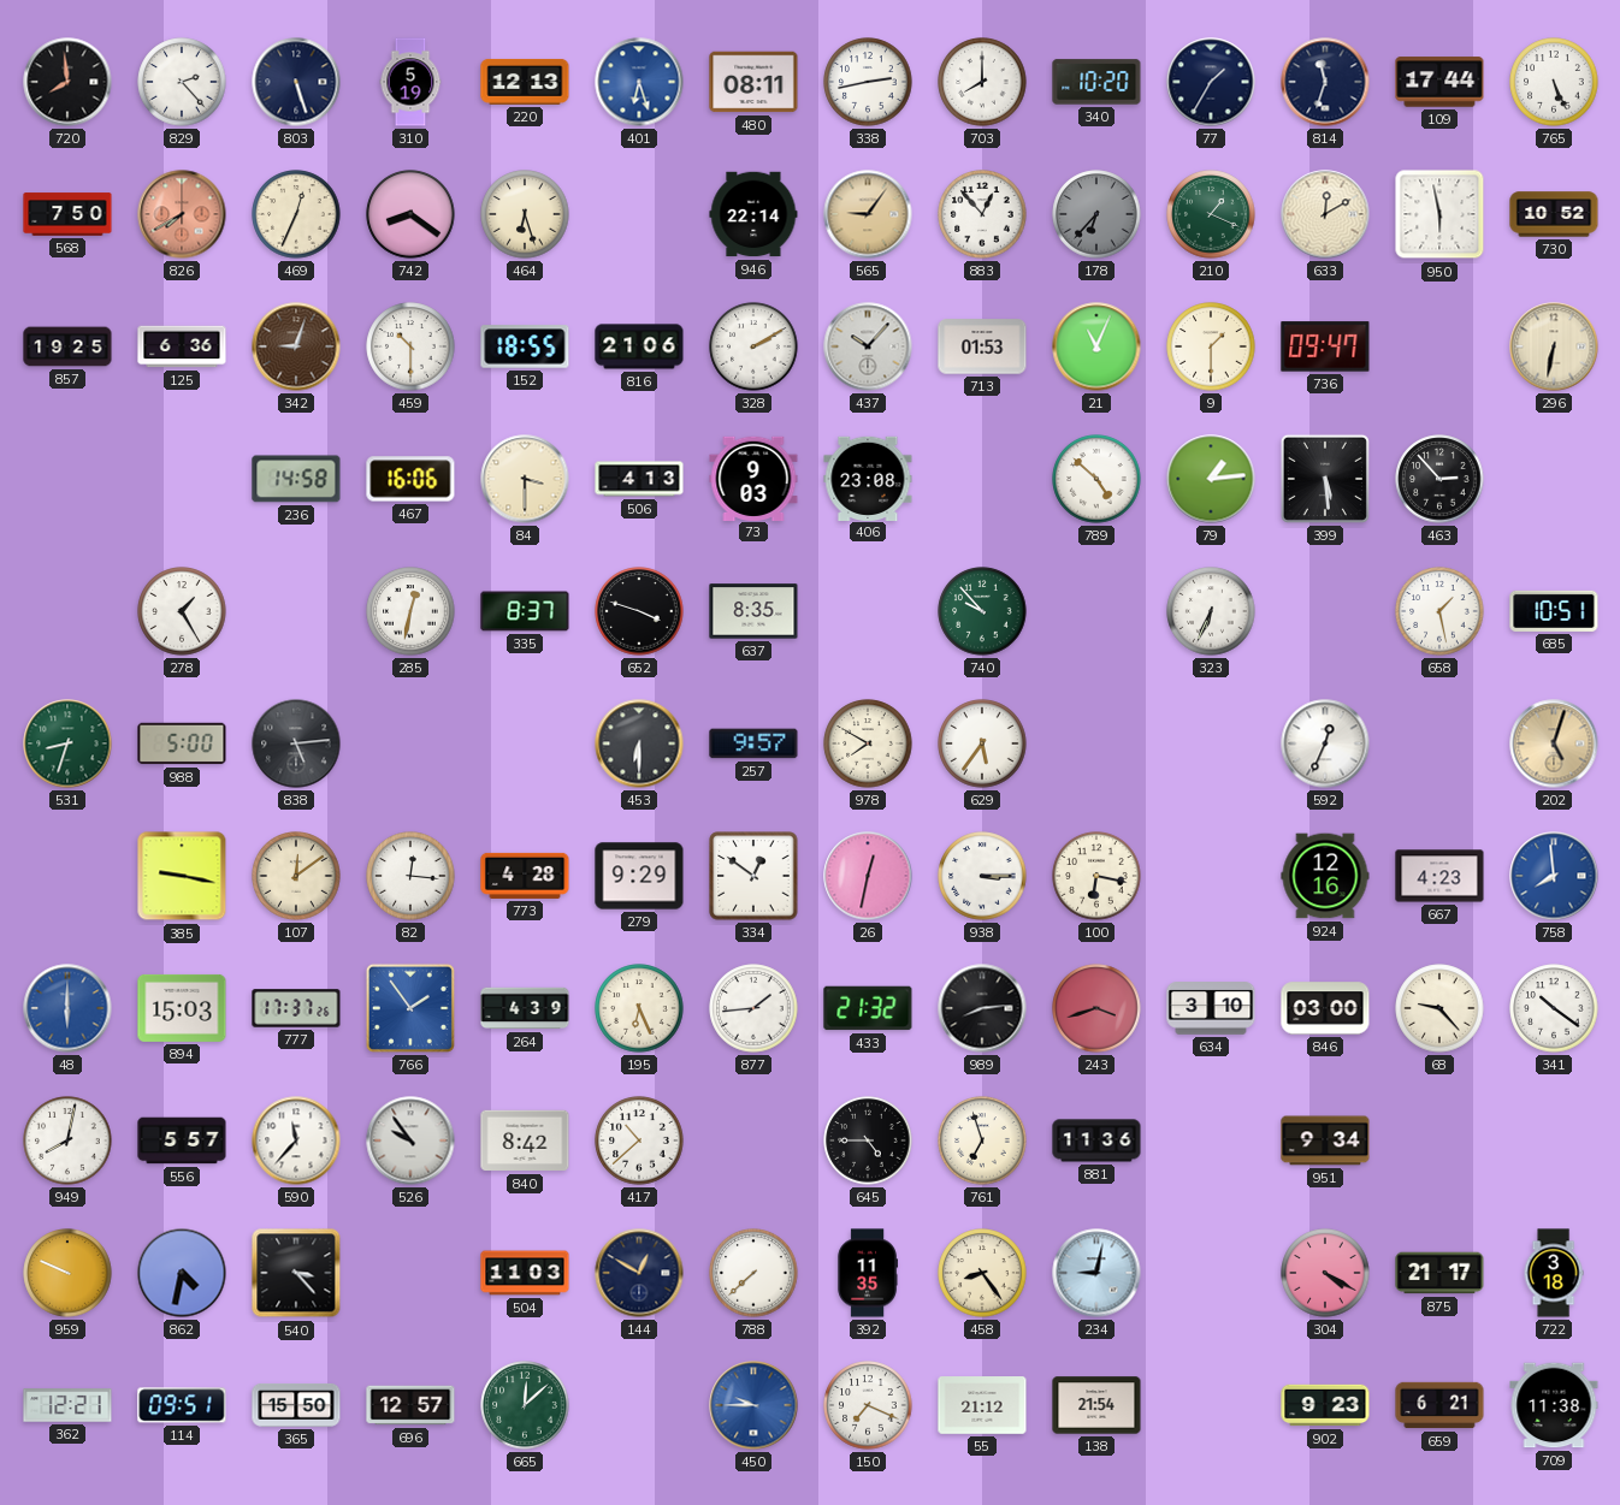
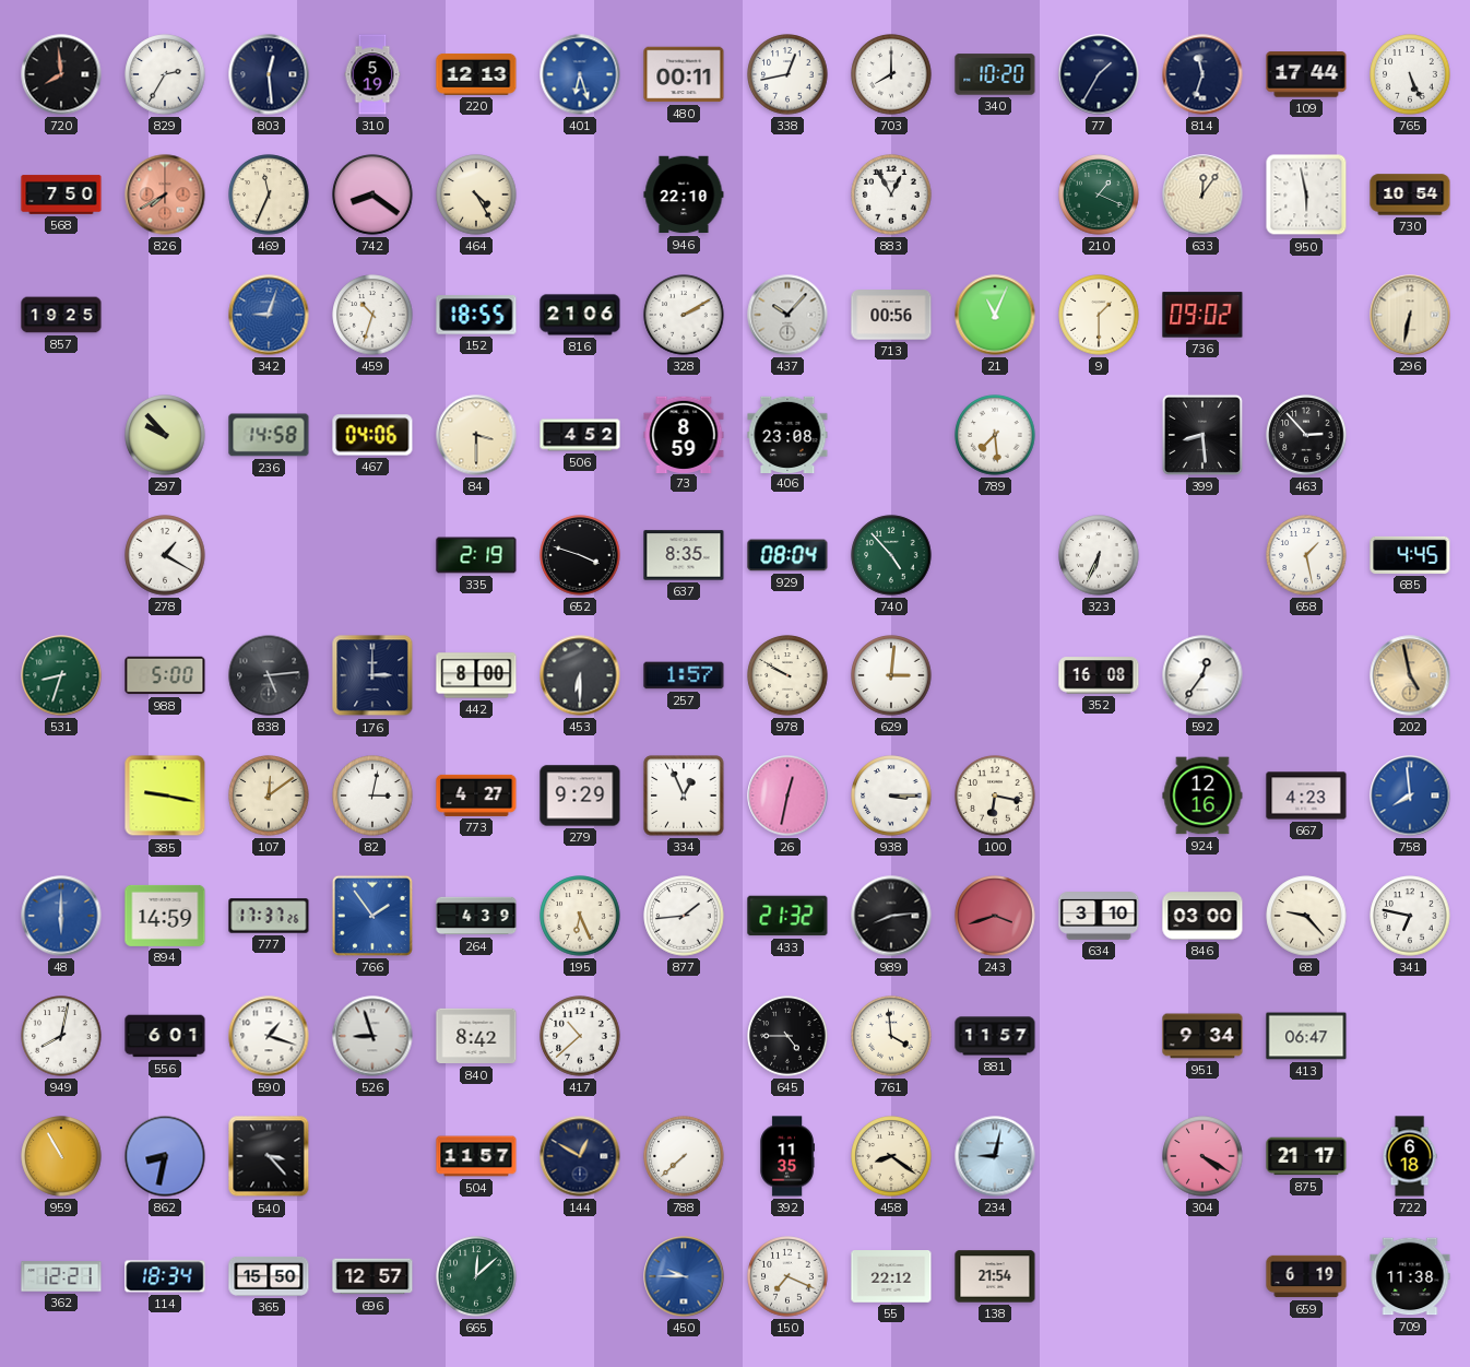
829: 2:23 -> 2:35 (165, 74)
803: 5:27 -> 12:29 (269, 74)
480: 08:11 -> 00:11 (684, 74)
338: 2:43 -> 12:43 (787, 74)
469: 12:34 -> 11:34 (269, 195)
464: 6:27 -> 4:25 (476, 195)
946: 22:14 -> 22:10 (684, 195)
565: 9:06 -> none (868, 214)
883: 12:53 -> 12:55 (891, 195)
178: 6:37 -> none (1096, 214)
633: 12:10 -> 12:06 (1202, 195)
730: 10:52 -> 10:54 (1410, 195)
125: 6:36 -> none (182, 346)
342 dial: brown -> blue (269, 315)
459: 10:30 -> 10:33 (372, 315)
713: 01:53 -> 00:56 (891, 315)
736: 09:47 -> 09:02 (1202, 315)
297: none -> 9:53 (165, 435)
467: 16:06 -> 04:06 (372, 435)
506: 4:13 -> 4:52 (580, 435)
73: 9:03 -> 8:59 (684, 434)
789: 4:52 -> 7:29 (995, 435)
79: 1:14 -> none (1211, 479)
399: 5:29 -> 8:29 (1202, 435)
278: 1:25 -> 1:20 (165, 555)
285: 12:32 -> none (410, 611)
335: 8:37 -> 2:19 (476, 555)
929: none -> 08:04 (787, 555)
740: 9:53 -> 4:53 (891, 555)
685: 10:51 -> 4:45 (1410, 555)
176: none -> 3:00 (372, 675)
442: none -> 8:00 (476, 675)
257: 9:57 -> 1:57 (684, 675)
978: 7:50 -> 9:50 (787, 675)
629: 5:36 -> 3:01 (891, 675)
352: none -> 16:08 (1099, 675)
592: 12:34 -> 12:36 (1202, 675)
202: 5:03 -> 4:58 (1410, 675)
82: 12:16 -> 3:02 (372, 796)
773: 4:28 -> 4:27 (476, 796)
334: 12:51 -> 12:56 (684, 796)
894: 15:03 -> 14:59 (165, 916)
341: 10:21 -> 6:47 (1410, 916)
556: 5:57 -> 6:01 (165, 1036)
590: 11:37 -> 1:18 (269, 1036)
526: 9:54 -> 8:57 (372, 1036)
761: 6:57 -> 3:59 (891, 1036)
881: 11:36 -> 11:57 (995, 1036)
413: none -> 06:47 (1306, 1036)
959: 9:49 -> 10:55 (61, 1156)
862: 4:32 -> 8:32 (165, 1156)
504: 11:03 -> 11:57 (476, 1156)
458: 8:24 -> 8:21 (891, 1156)
722: 3:18 -> 6:18 (1410, 1156)
114: 09:51 -> 18:34 (165, 1276)
55: 21:12 -> 22:12 (891, 1276)
902: 9:23 -> none (1325, 1405)
659: 6:21 -> 6:19 (1306, 1276)
